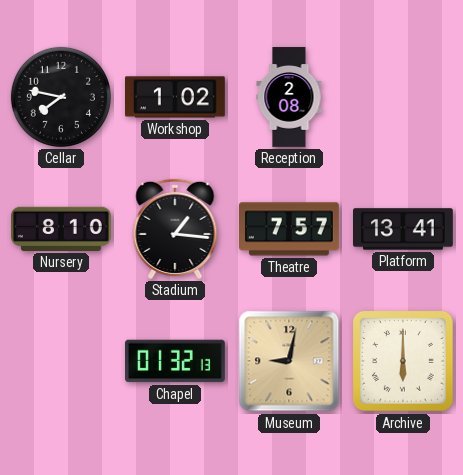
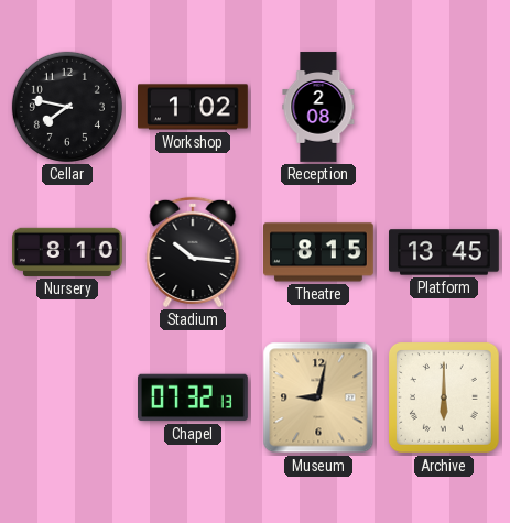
Stadium: 1:16 -> 10:16 (193, 252)
Theatre: 7:57 -> 8:15 (319, 252)
Platform: 13:41 -> 13:45 (445, 252)
Chapel: 01:32 -> 07:32 (194, 397)
